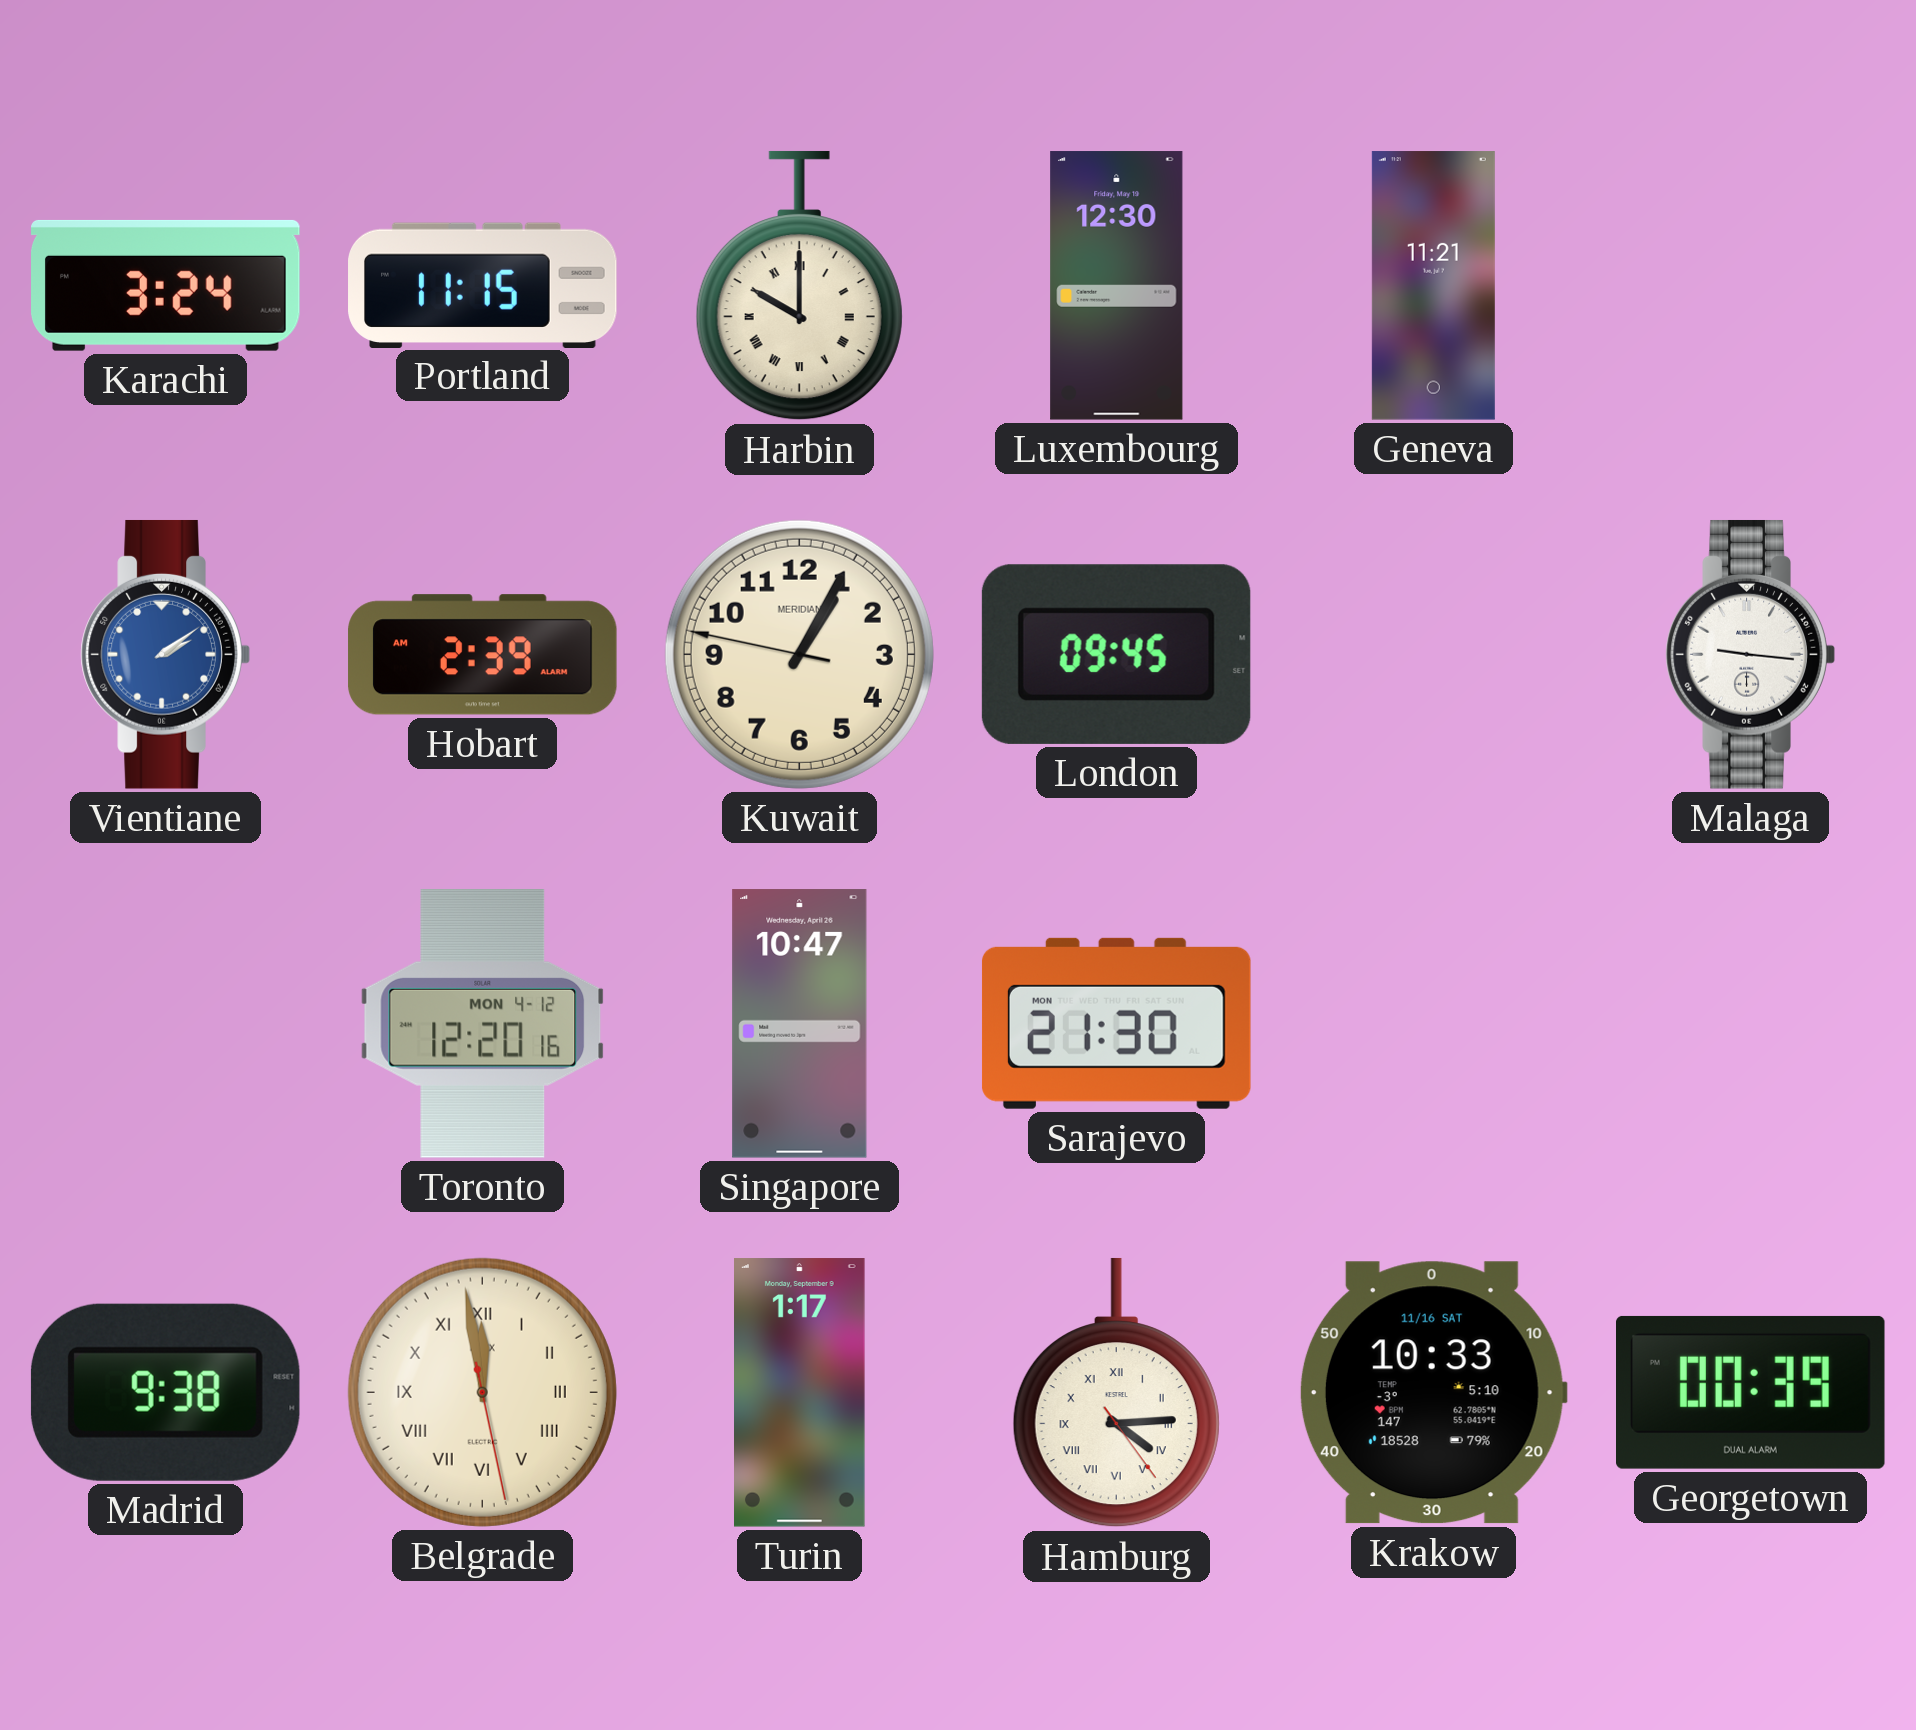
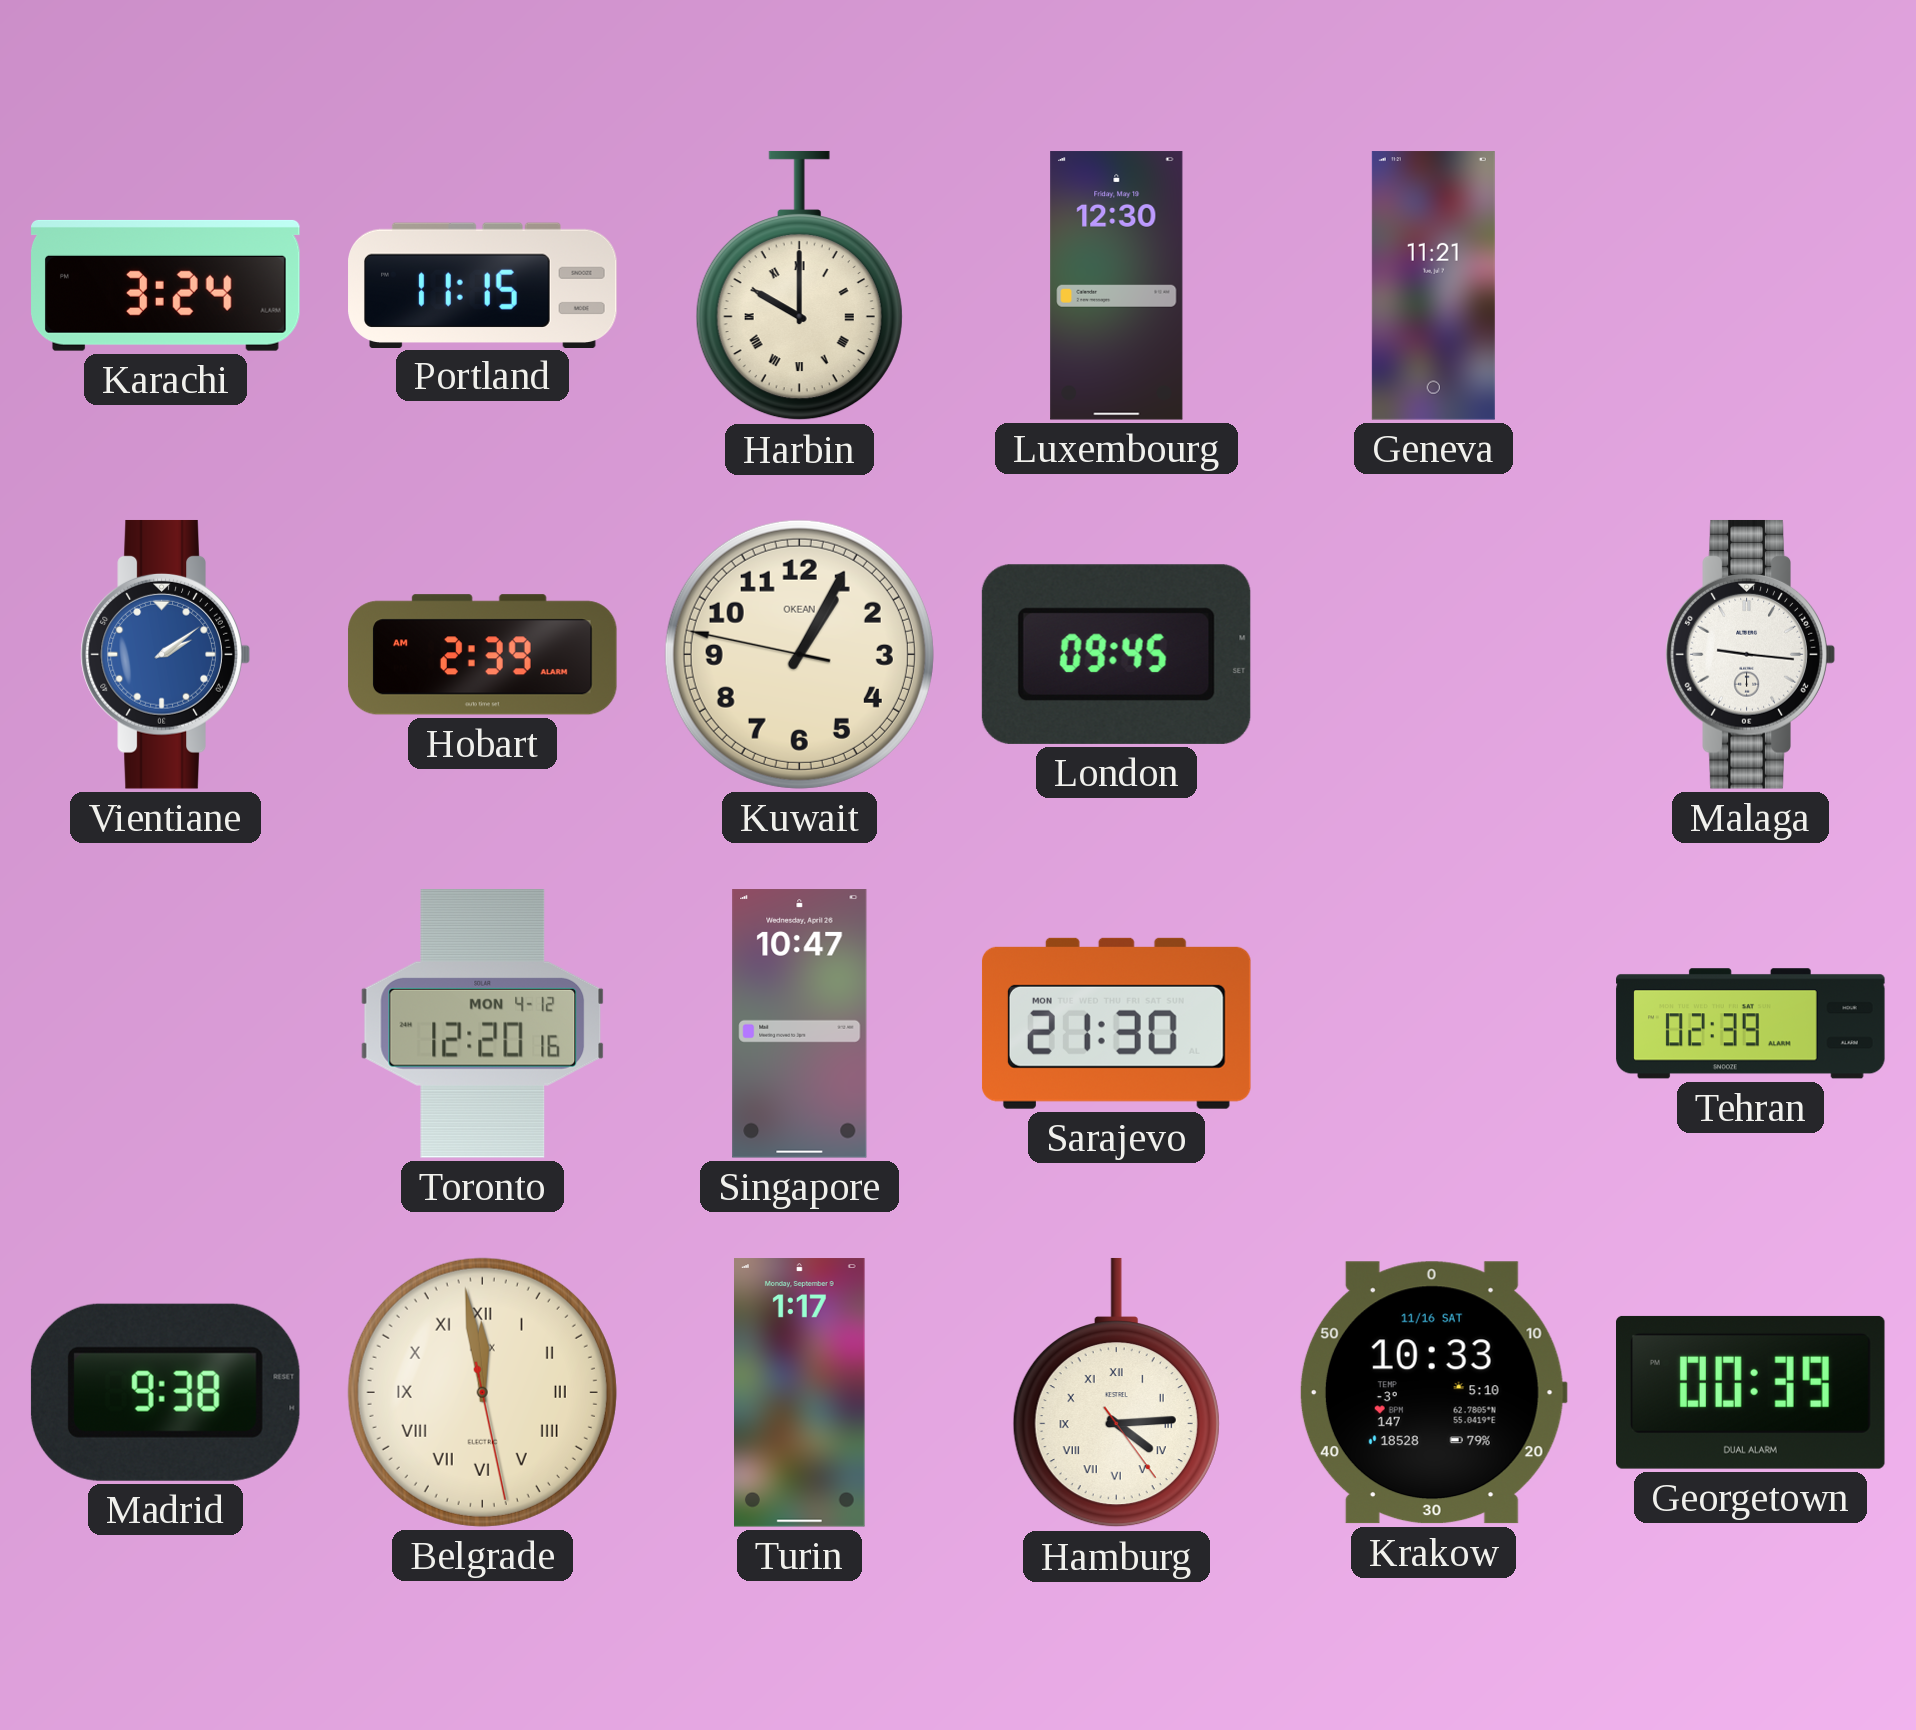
Kuwait brand: MERIDIAN -> OKEAN (799, 654)
Tehran: none -> 02:39 (1751, 1024)
